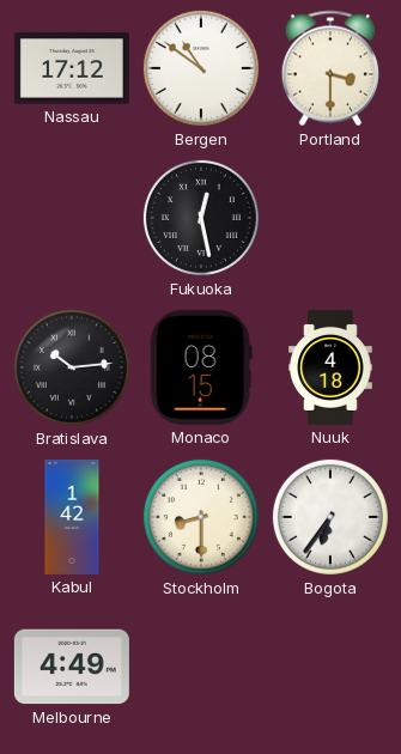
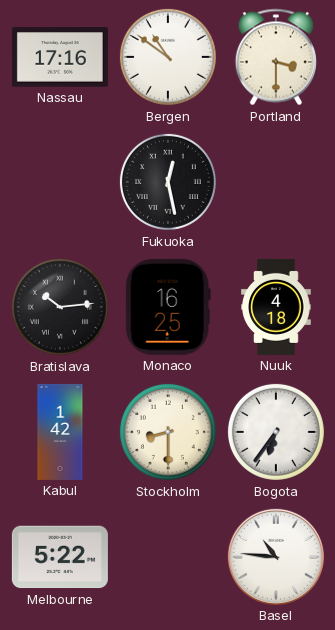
Nassau: 17:12 -> 17:16 (60, 57)
Monaco: 08:15 -> 16:25 (168, 307)
Melbourne: 4:49 -> 5:22 (60, 557)
Basel: none -> 10:46 (276, 557)
